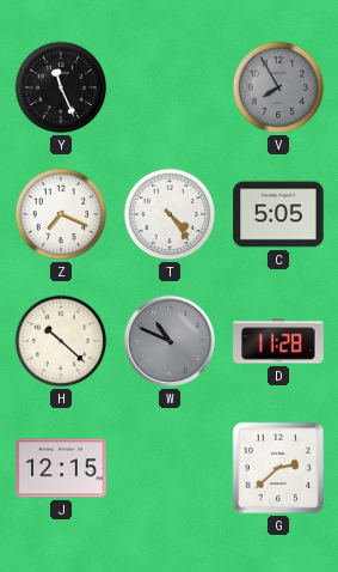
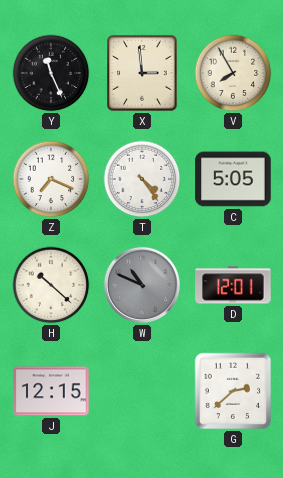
X: none -> 2:59 (142, 73)
V dial: grey -> cream (233, 73)
D: 11:28 -> 12:01 (233, 285)
